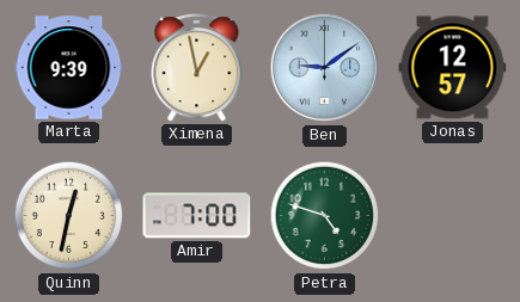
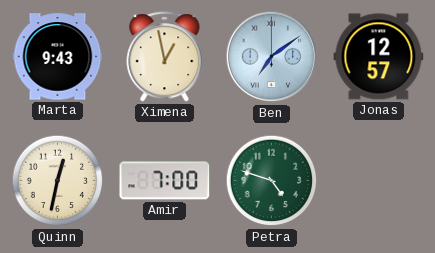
Marta: 9:39 -> 9:43 (58, 57)
Ben: 9:09 -> 7:09 (272, 57)
